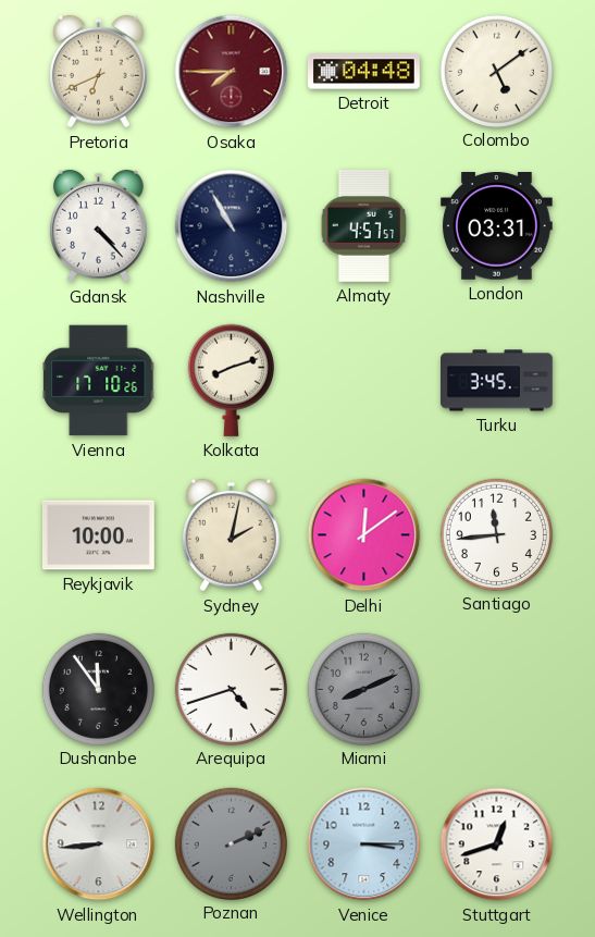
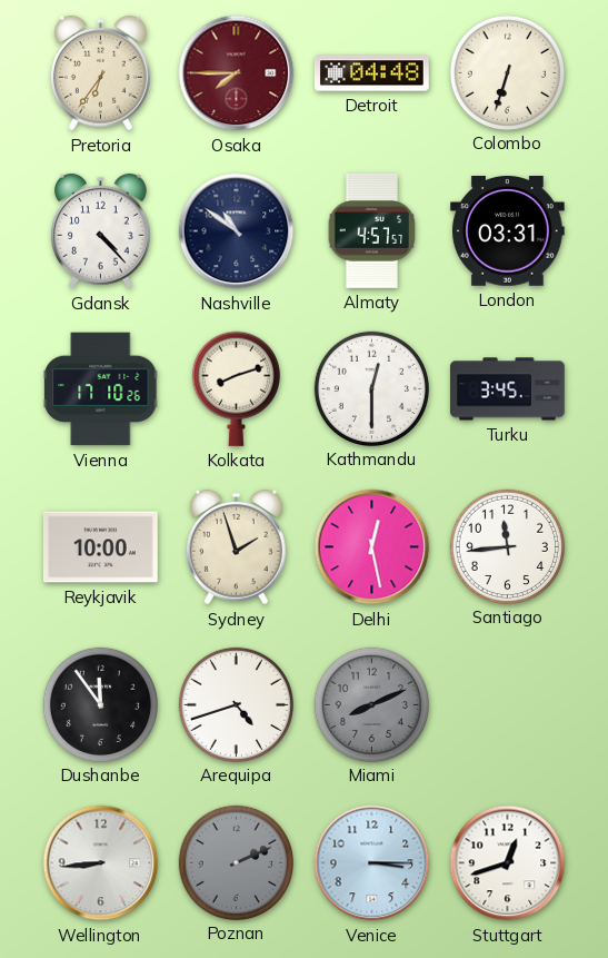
Pretoria: 6:41 -> 6:36 (101, 73)
Colombo: 5:09 -> 6:33 (507, 72)
Nashville: 10:55 -> 10:51 (237, 231)
Kathmandu: none -> 12:30 (371, 388)
Sydney: 2:02 -> 1:57 (237, 547)
Delhi: 12:09 -> 12:28 (372, 547)
